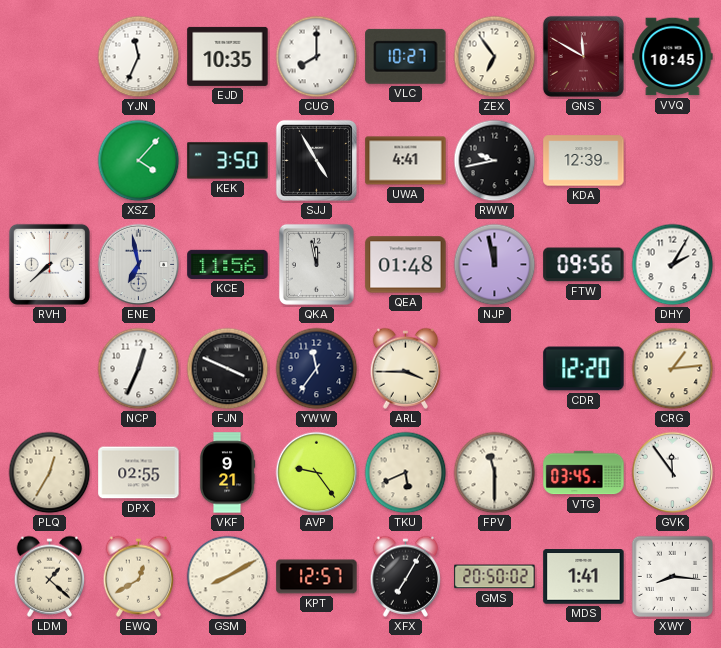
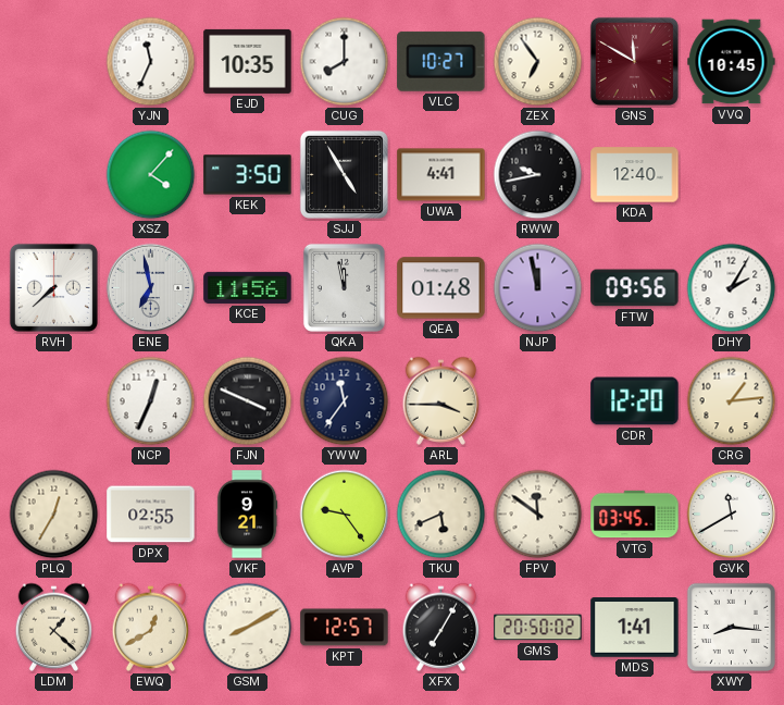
KDA: 12:39 -> 12:40 (635, 175)
FPV: 11:30 -> 11:51 (538, 515)
GVK: 11:54 -> 11:40 (732, 515)
